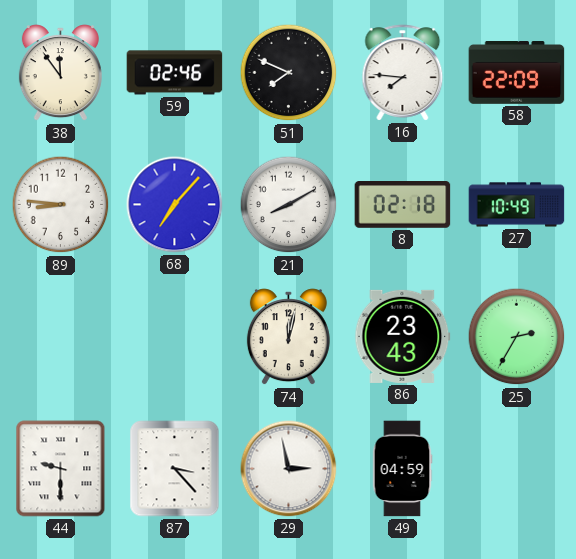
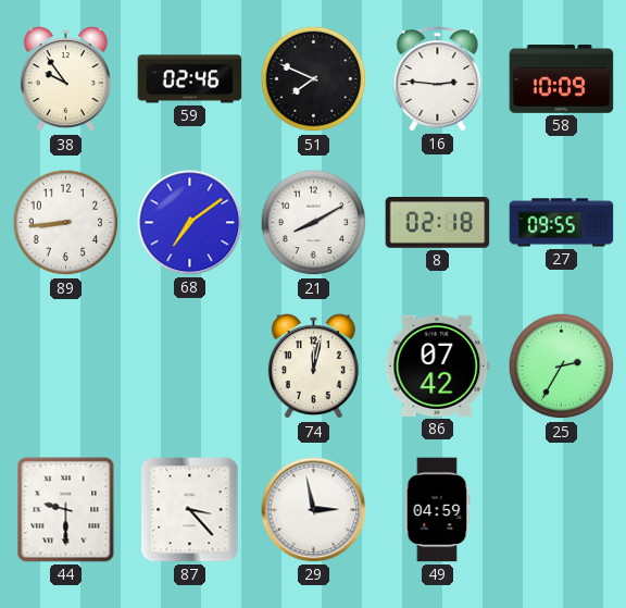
38: 11:54 -> 9:54 (65, 79)
16: 7:46 -> 2:46 (438, 79)
58: 22:09 -> 10:09 (562, 79)
89: 8:46 -> 8:44 (66, 223)
68: 7:07 -> 7:09 (190, 223)
27: 10:49 -> 09:55 (562, 223)
86: 23:43 -> 07:42 (438, 365)
